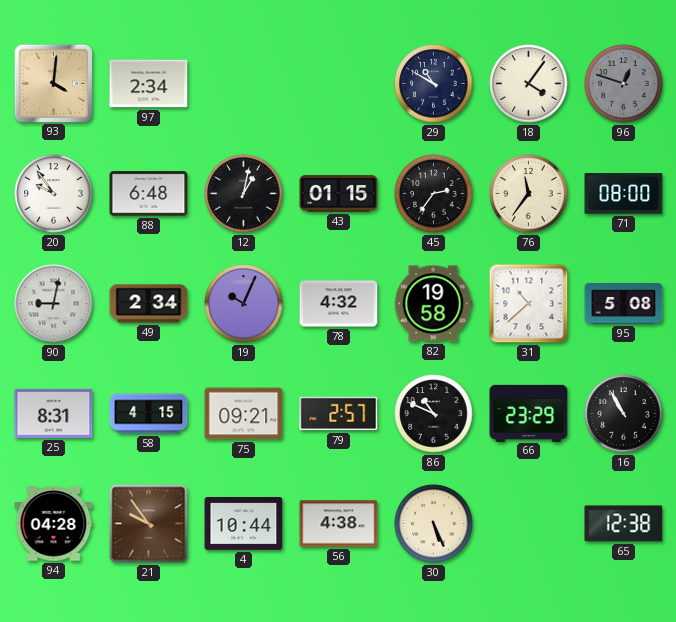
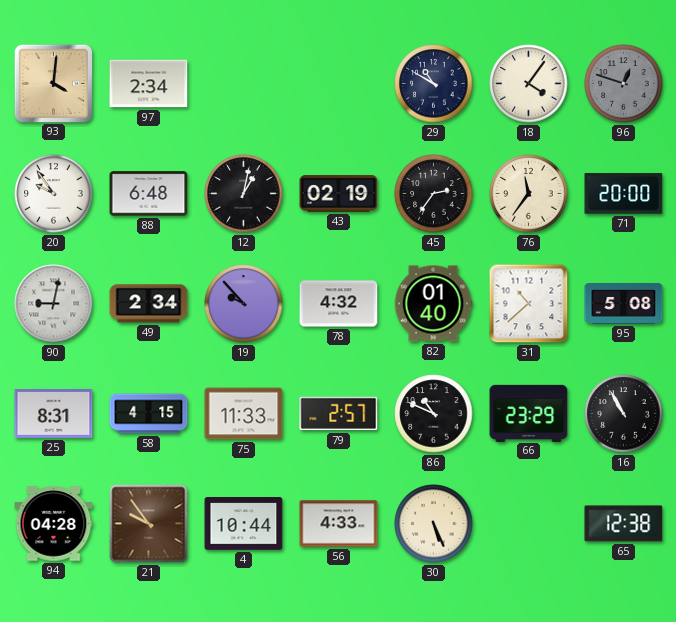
43: 01:15 -> 02:19 (339, 194)
71: 08:00 -> 20:00 (624, 194)
19: 10:04 -> 9:53 (244, 304)
82: 19:58 -> 01:40 (433, 304)
75: 09:21 -> 11:33 (244, 414)
56: 4:38 -> 4:33 (339, 524)
